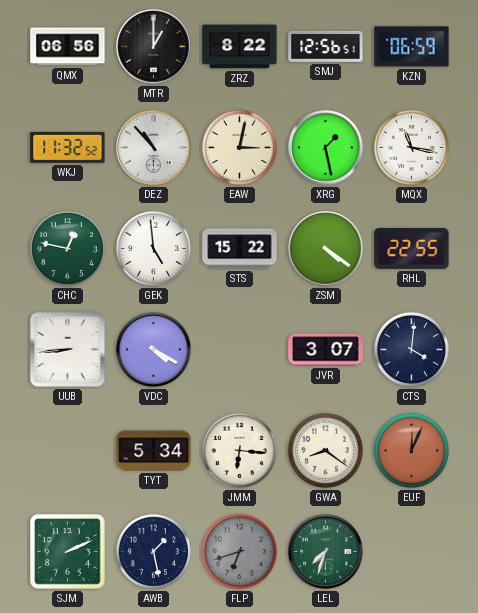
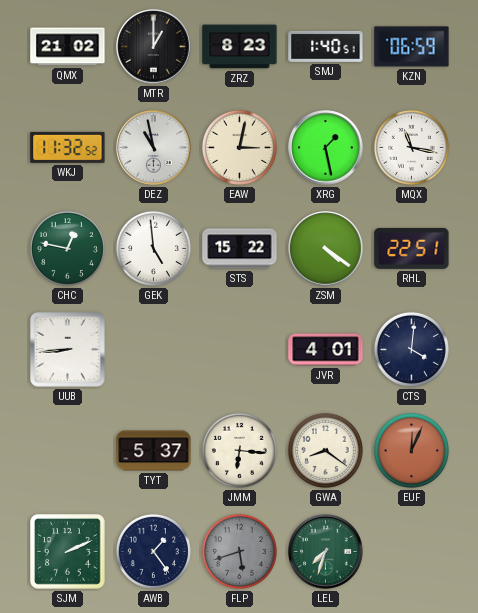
QMX: 06:56 -> 21:02 (68, 47)
ZRZ: 8:22 -> 8:23 (240, 47)
SMJ: 12:56 -> 1:40 (326, 46)
DEZ: 10:53 -> 10:58 (154, 148)
RHL: 22:55 -> 22:51 (412, 248)
VDC: 4:20 -> none (154, 350)
JVR: 3:07 -> 4:01 (326, 350)
TYT: 5:34 -> 5:37 (154, 451)
AWB: 1:28 -> 1:24 (153, 551)
FLP: 6:42 -> 5:42 (239, 551)
